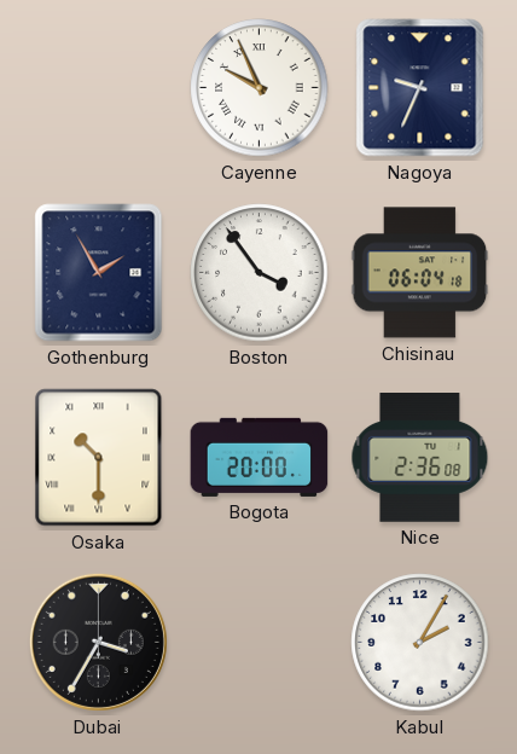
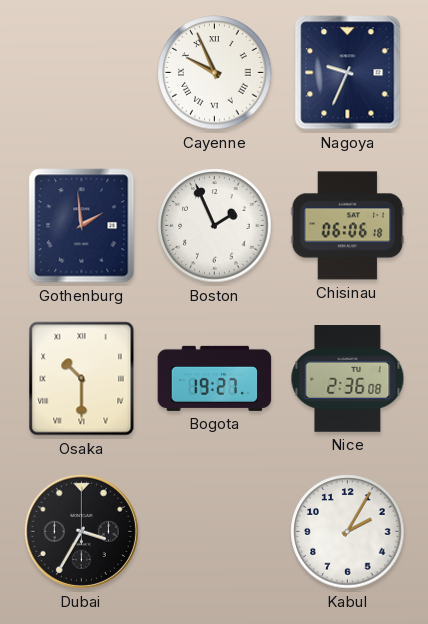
Gothenburg: 1:55 -> 1:59 (82, 226)
Boston: 3:54 -> 1:56 (215, 226)
Chisinau: 06:04 -> 06:06 (348, 226)
Bogota: 20:00 -> 19:27 (215, 378)
